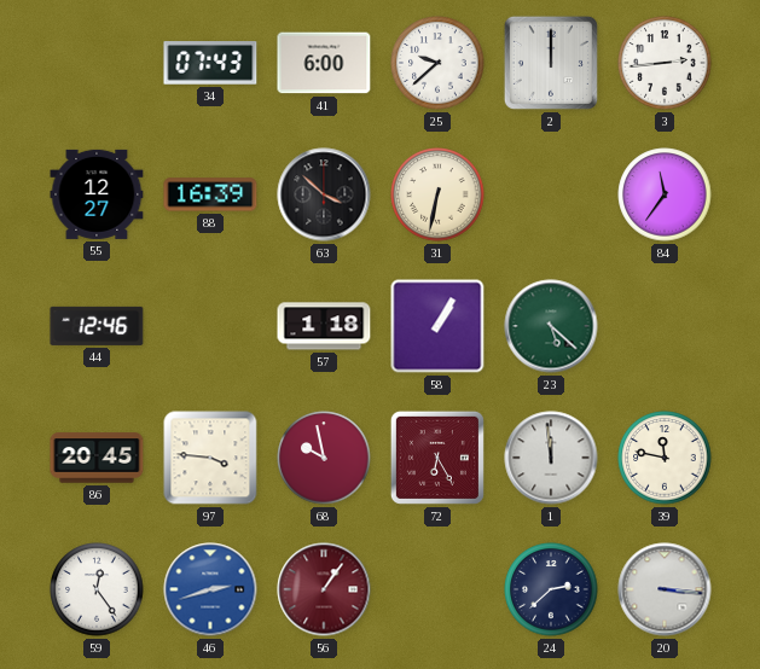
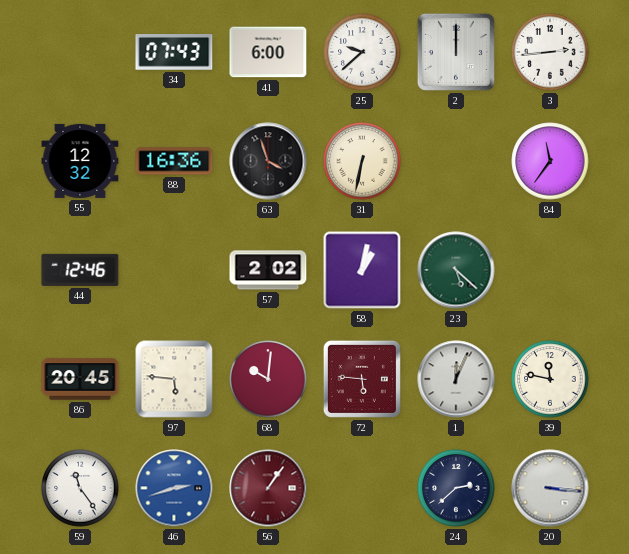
55: 12:27 -> 12:32 (80, 161)
88: 16:39 -> 16:36 (174, 161)
63: 3:52 -> 3:57 (268, 161)
57: 1:18 -> 2:02 (268, 270)
58: 1:05 -> 1:02 (362, 270)
97: 3:46 -> 5:46 (174, 379)
68: 9:58 -> 10:01 (268, 379)
72: 6:25 -> 5:46 (362, 379)
1: 11:59 -> 12:04 (456, 379)
59: 12:24 -> 11:24 (80, 488)
